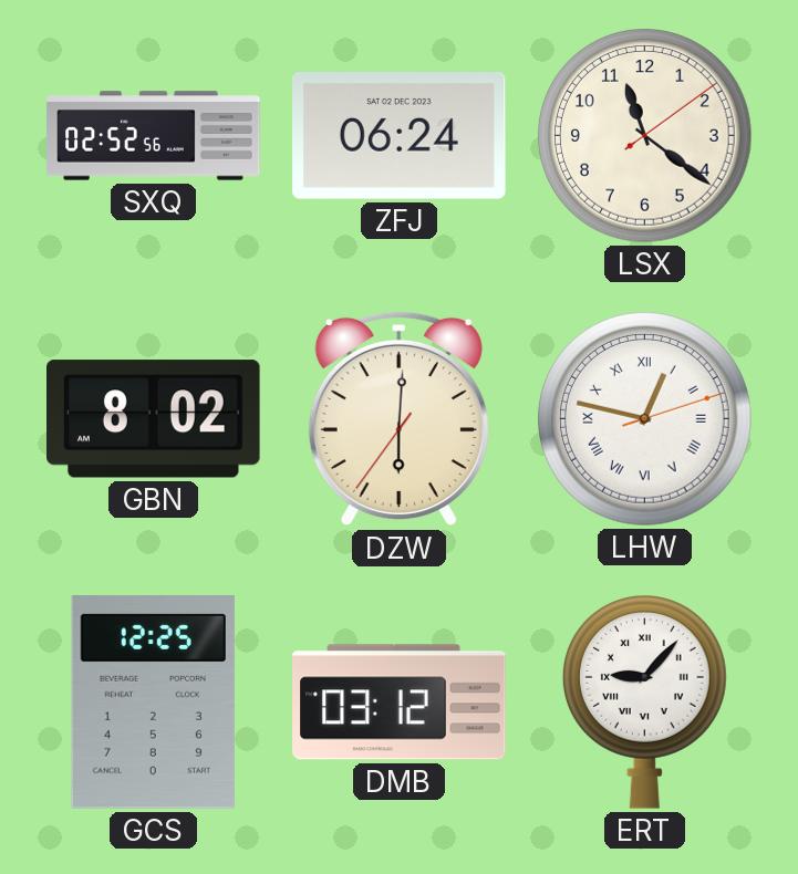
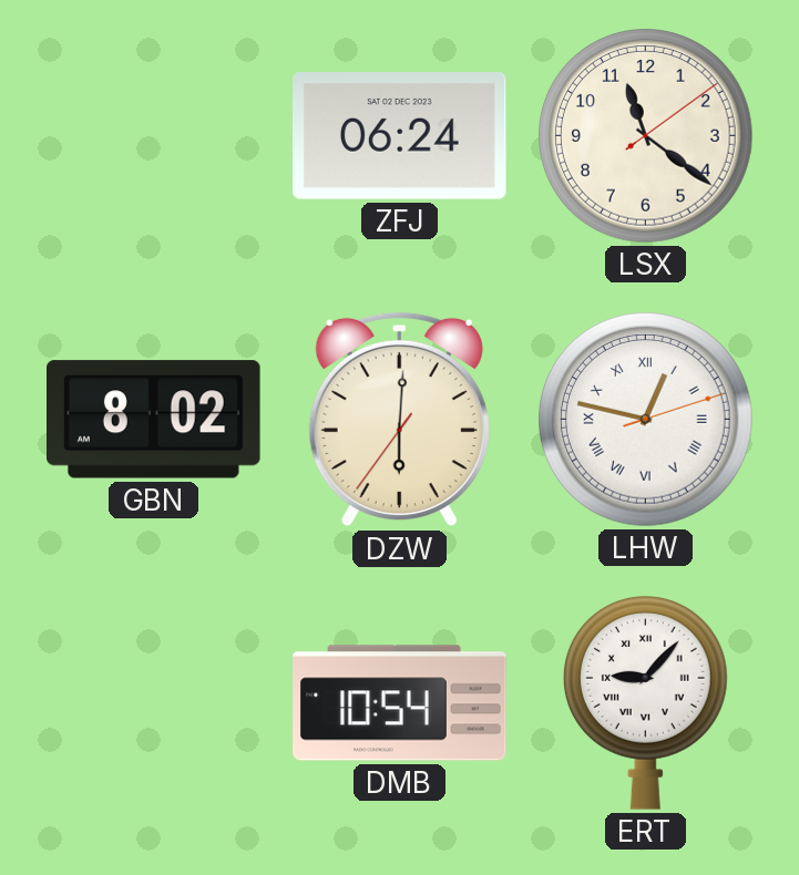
SXQ: 02:52 -> none (154, 136)
GCS: 12:25 -> none (153, 703)
DMB: 03:12 -> 10:54 (400, 703)
